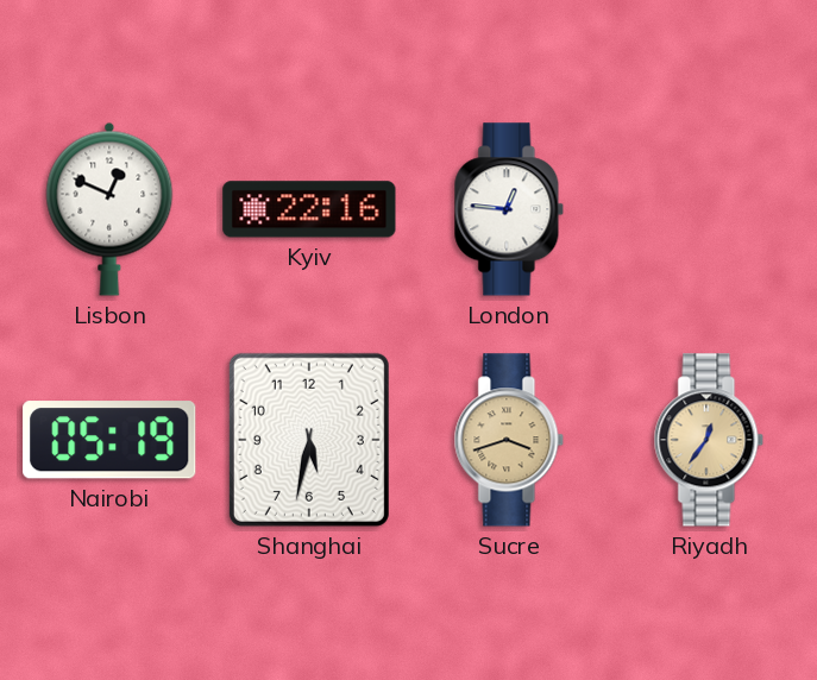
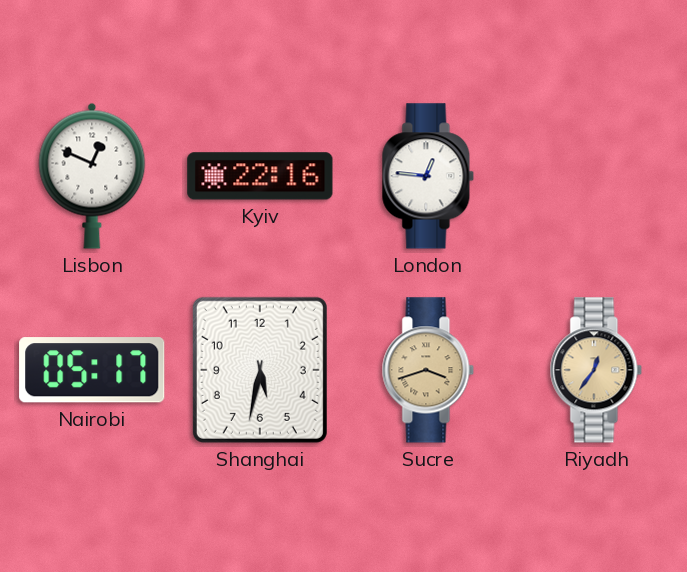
Nairobi: 05:19 -> 05:17 (92, 370)
